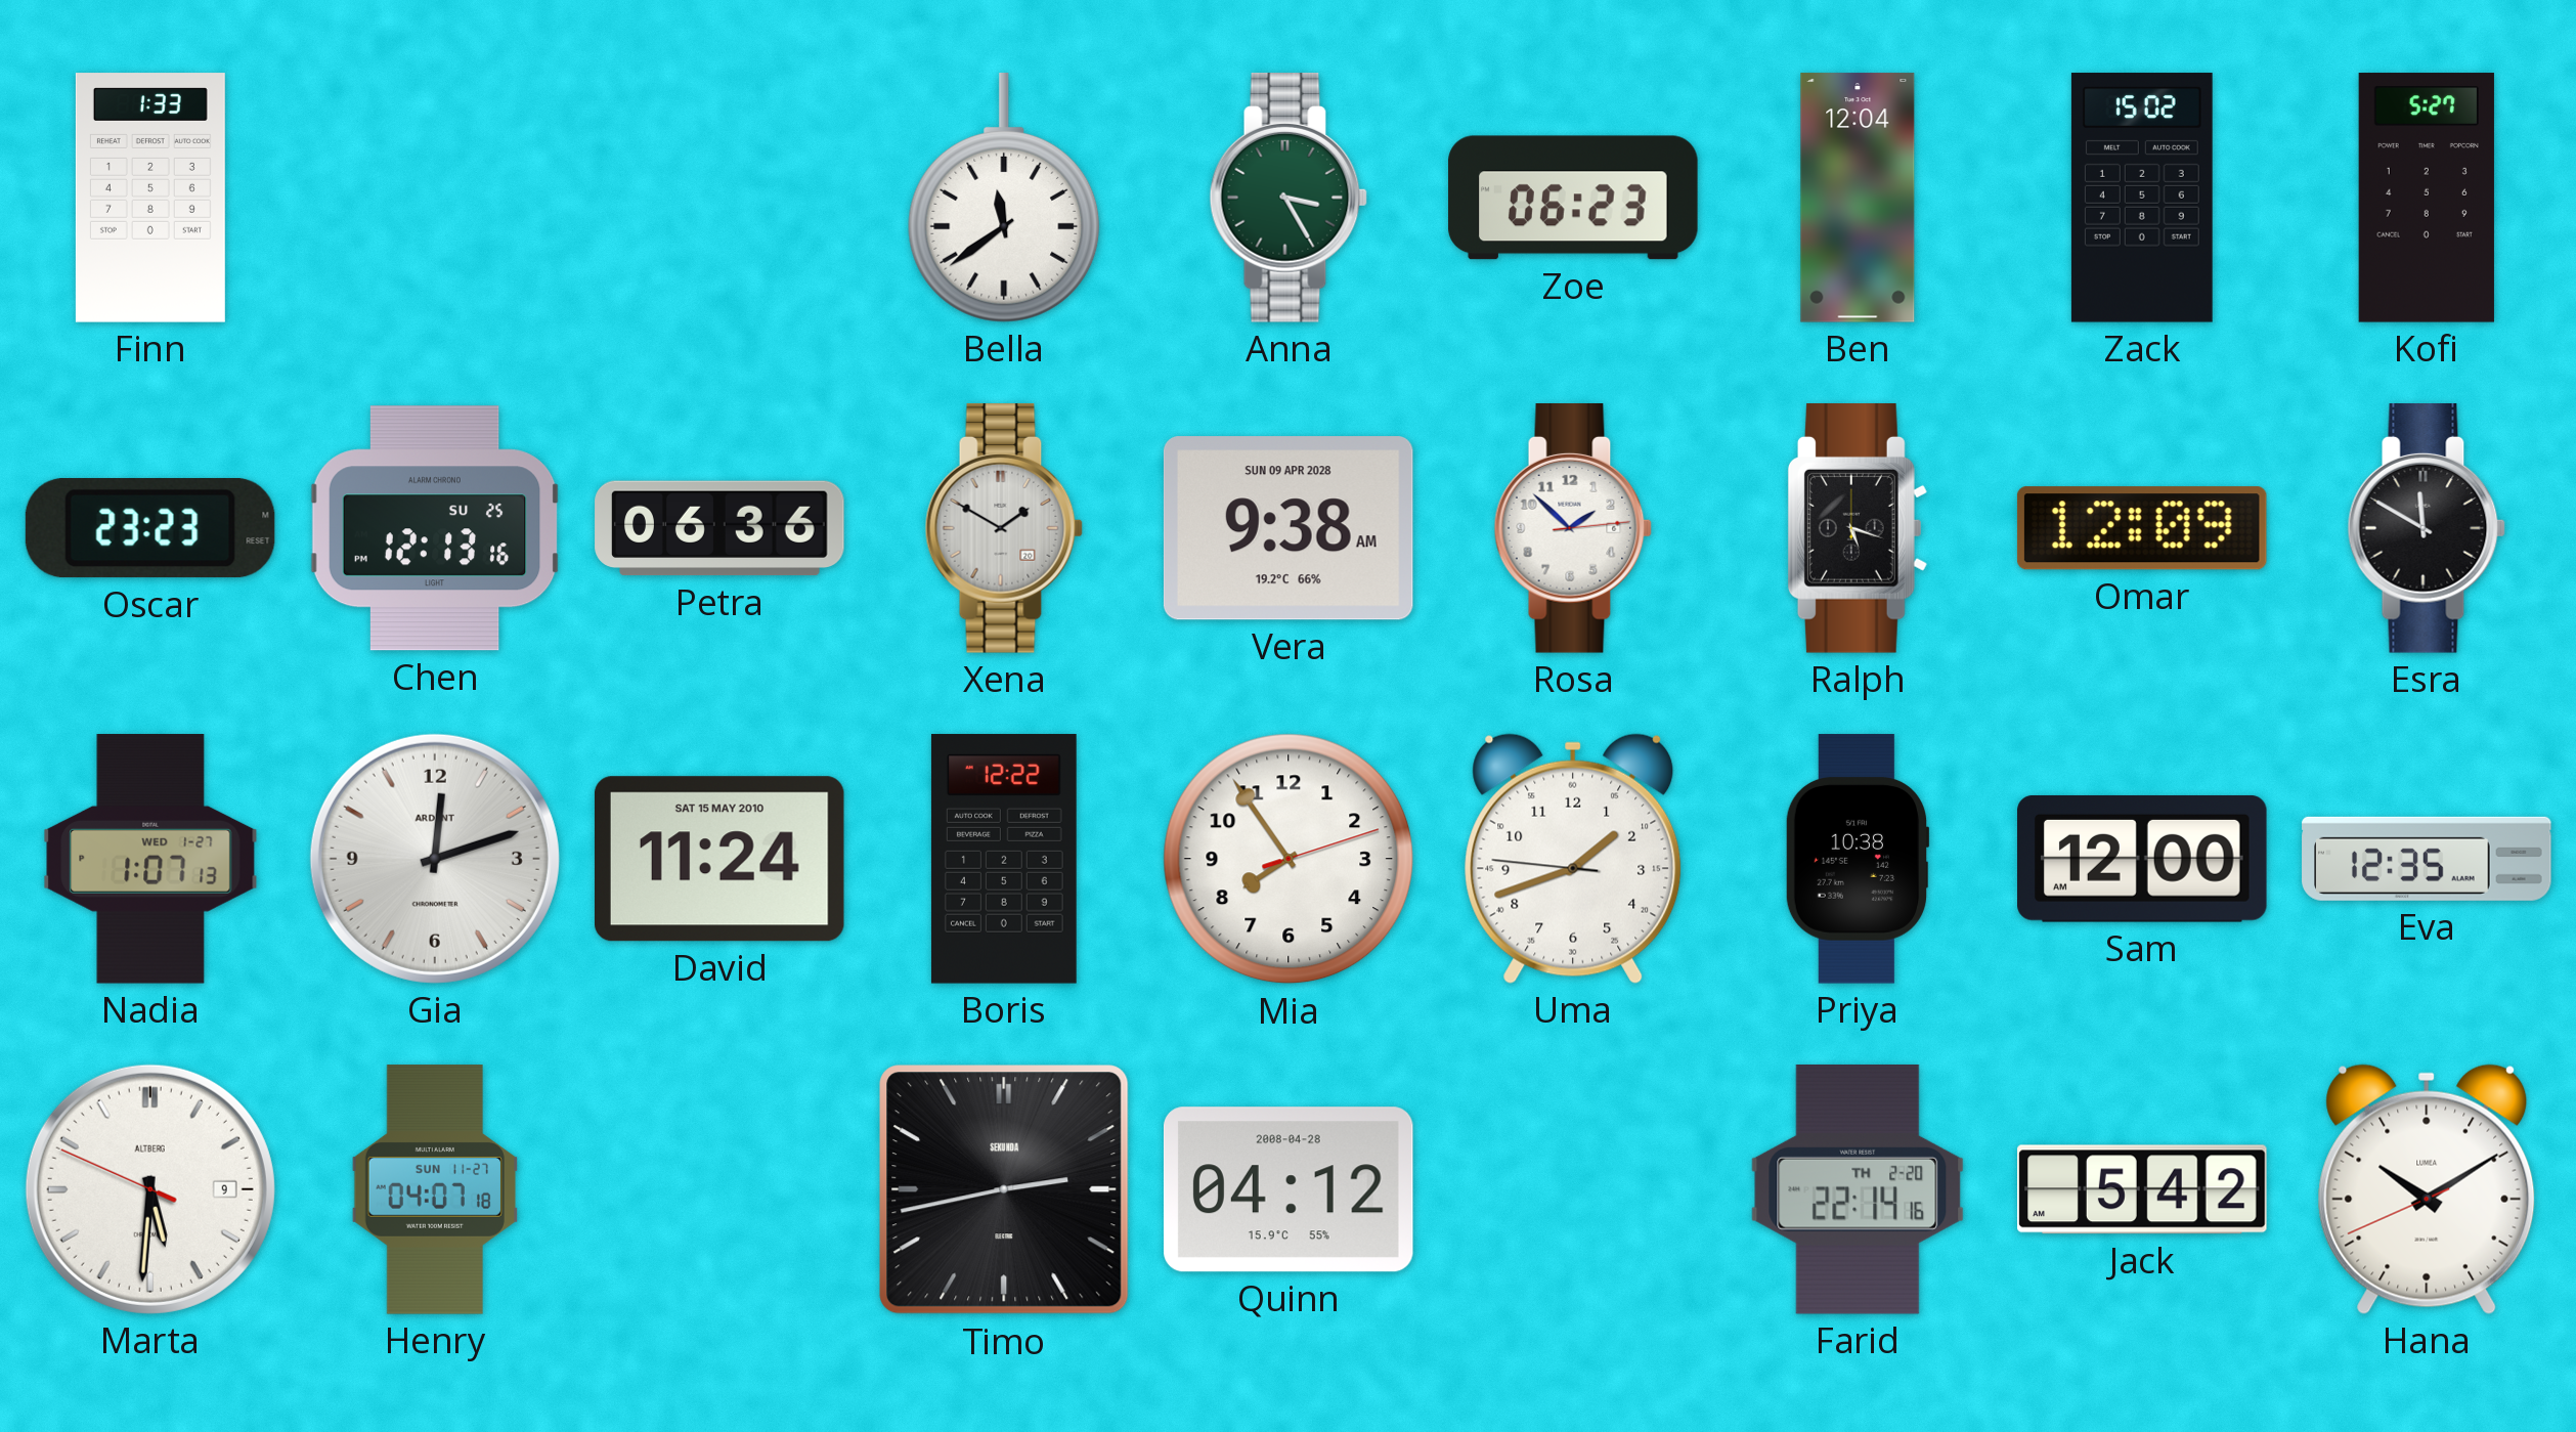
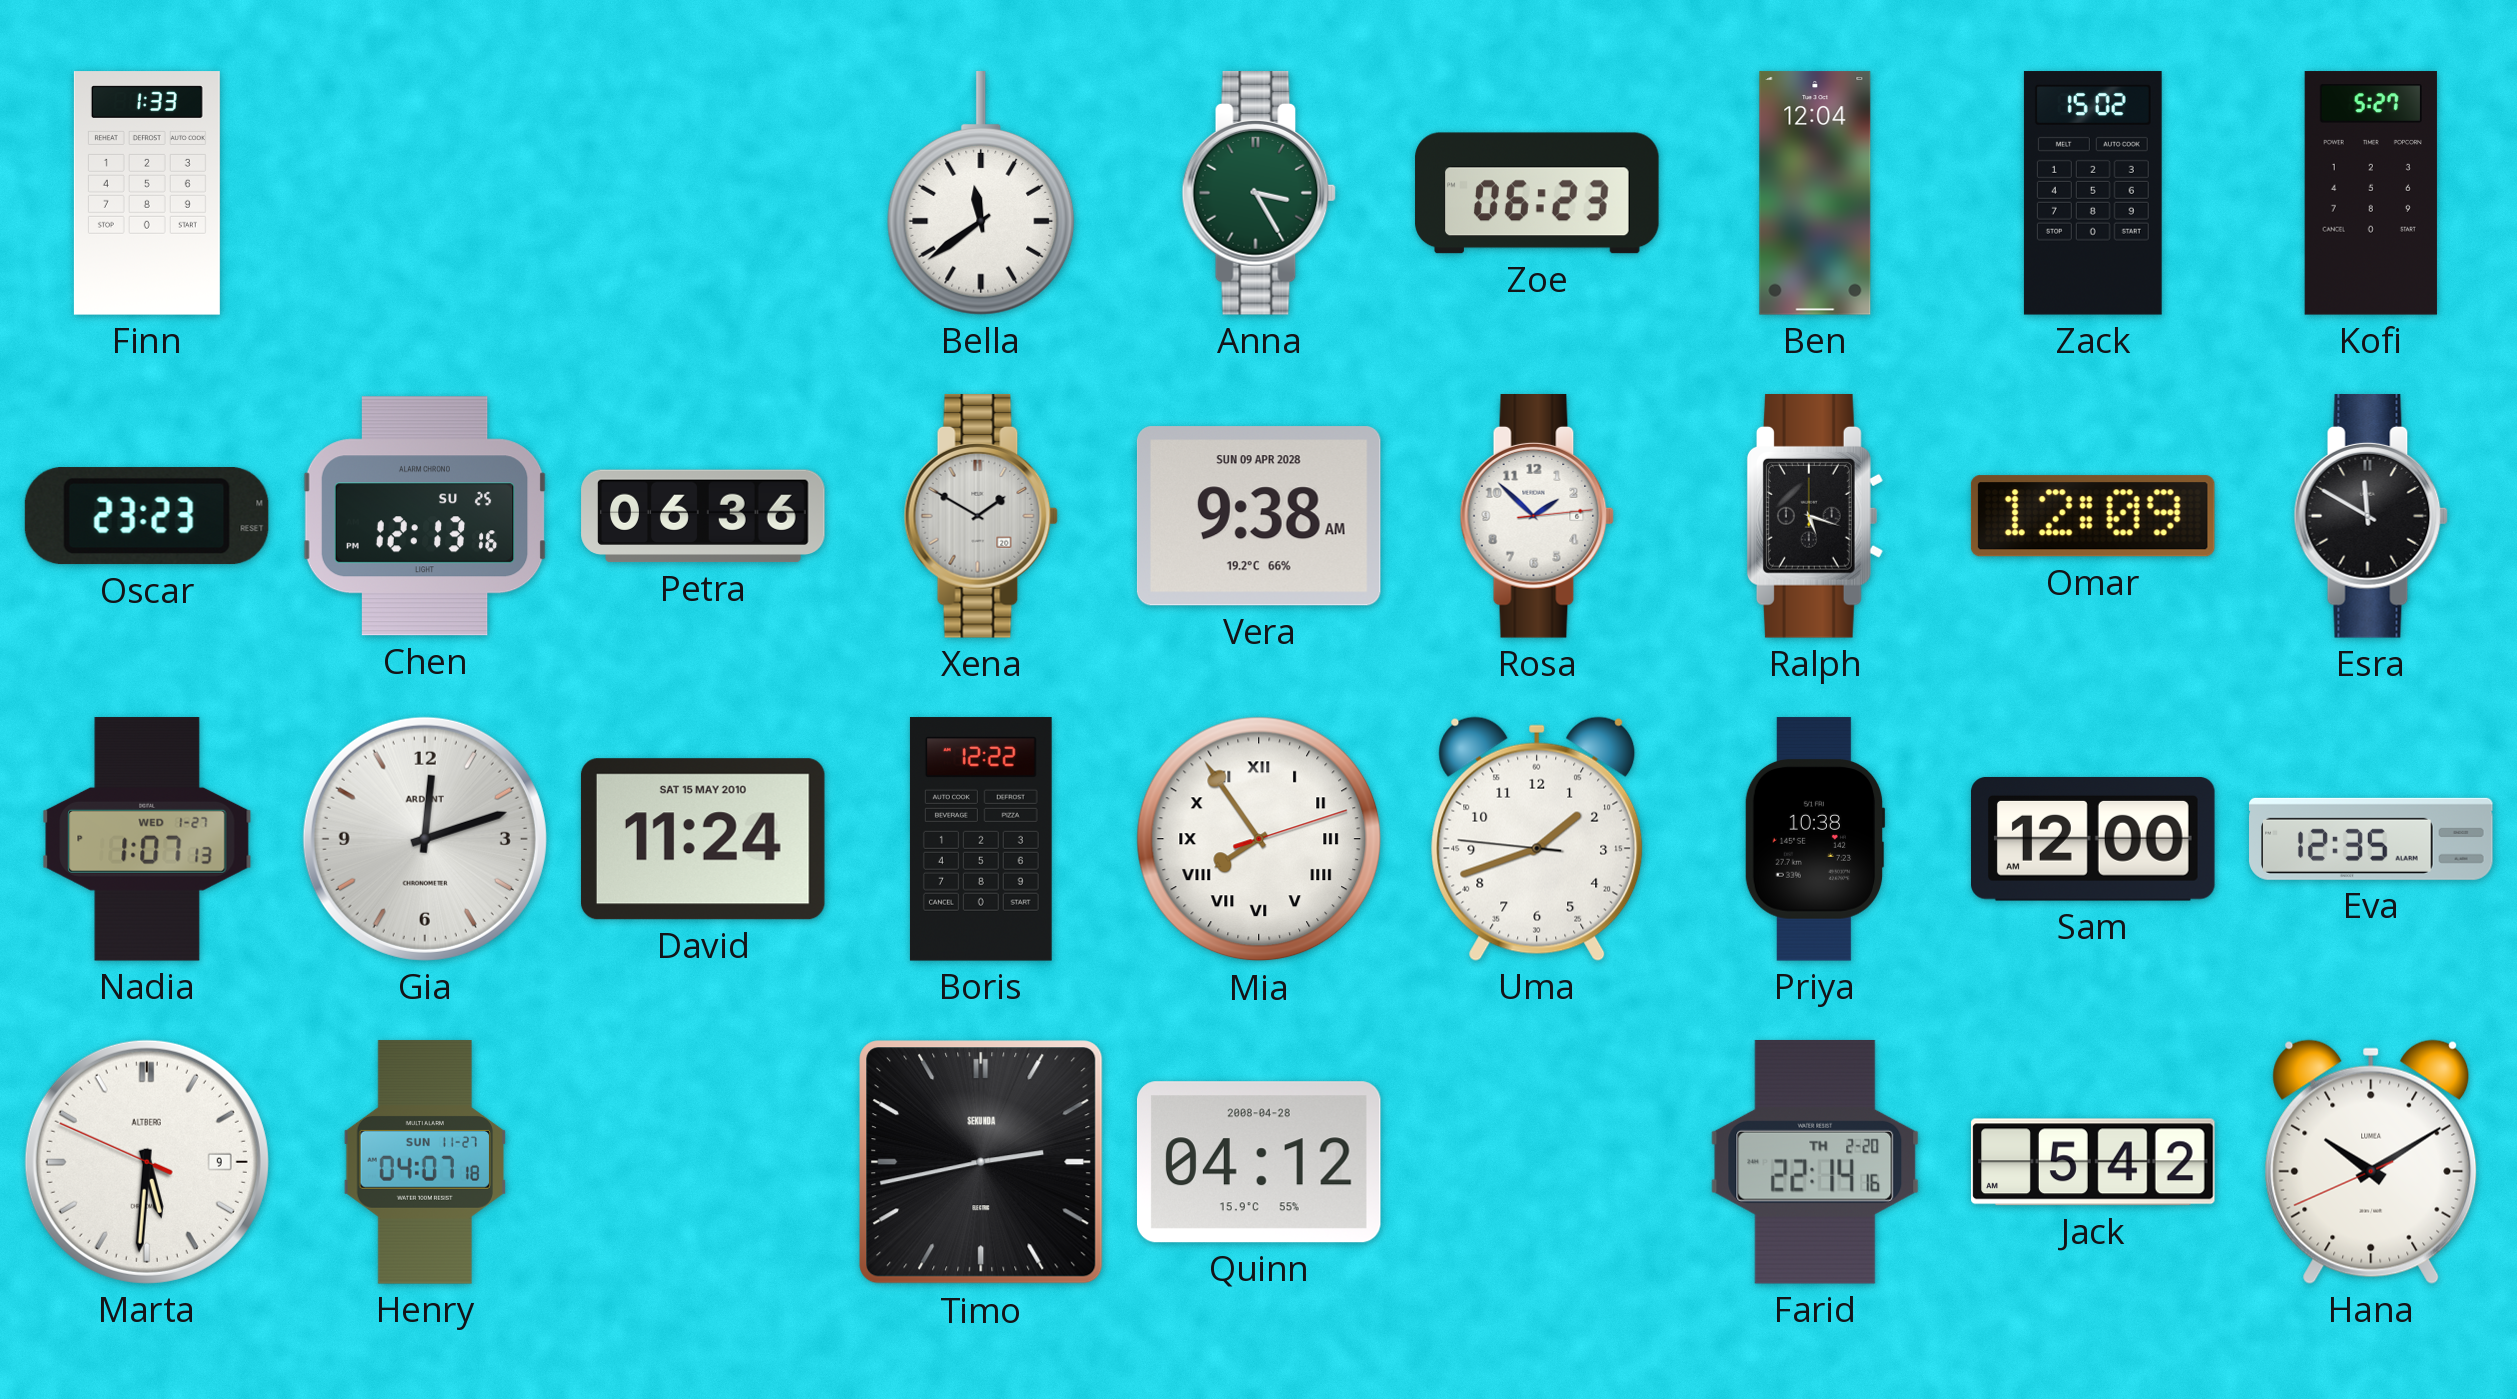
Mia numerals: Arabic -> Roman (1259, 839)
